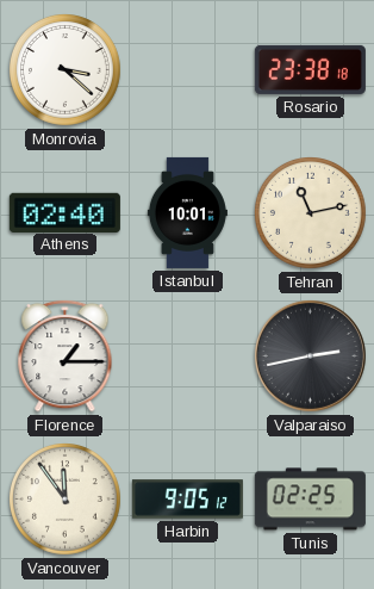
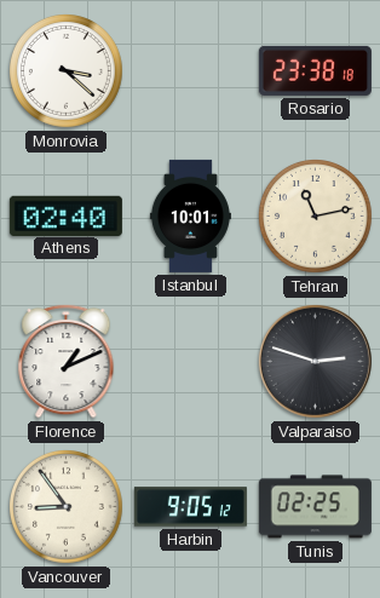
Florence: 1:15 -> 1:11 (67, 361)
Valparaiso: 2:43 -> 2:48 (315, 361)
Vancouver: 11:54 -> 8:54 (67, 507)
